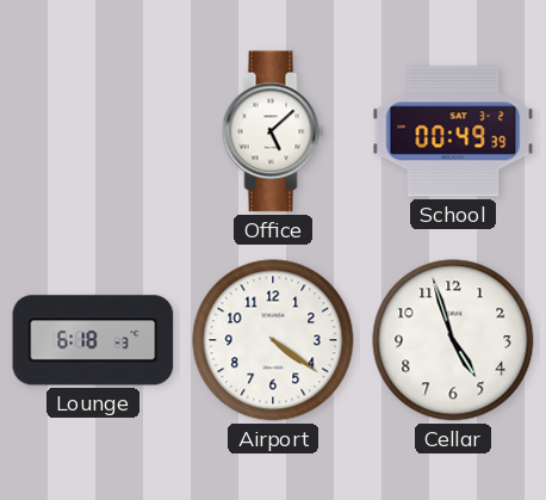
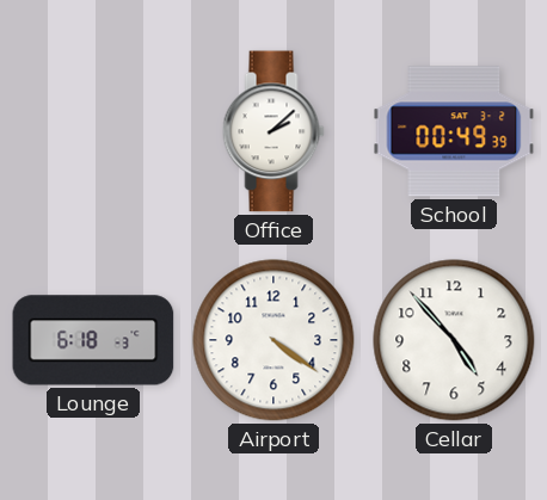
Office: 5:08 -> 2:08 (273, 131)
Cellar: 4:57 -> 4:53 (454, 340)
